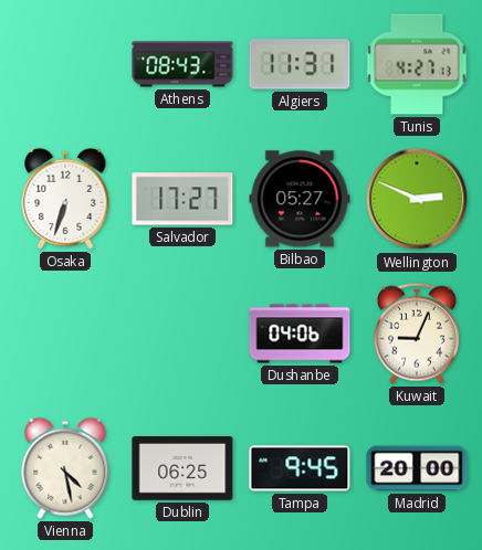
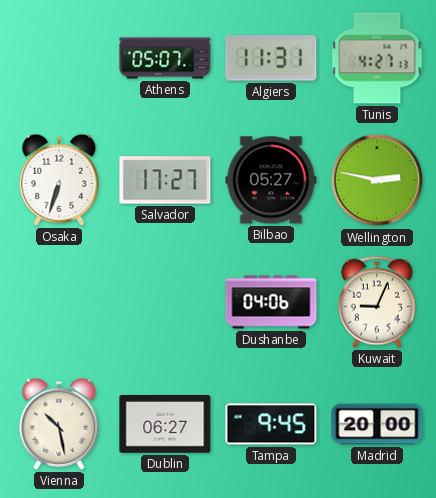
Athens: 08:43 -> 05:07 (165, 58)
Wellington: 2:49 -> 2:47 (377, 180)
Vienna: 4:28 -> 10:28 (59, 424)
Dublin: 06:25 -> 06:27 (165, 425)
